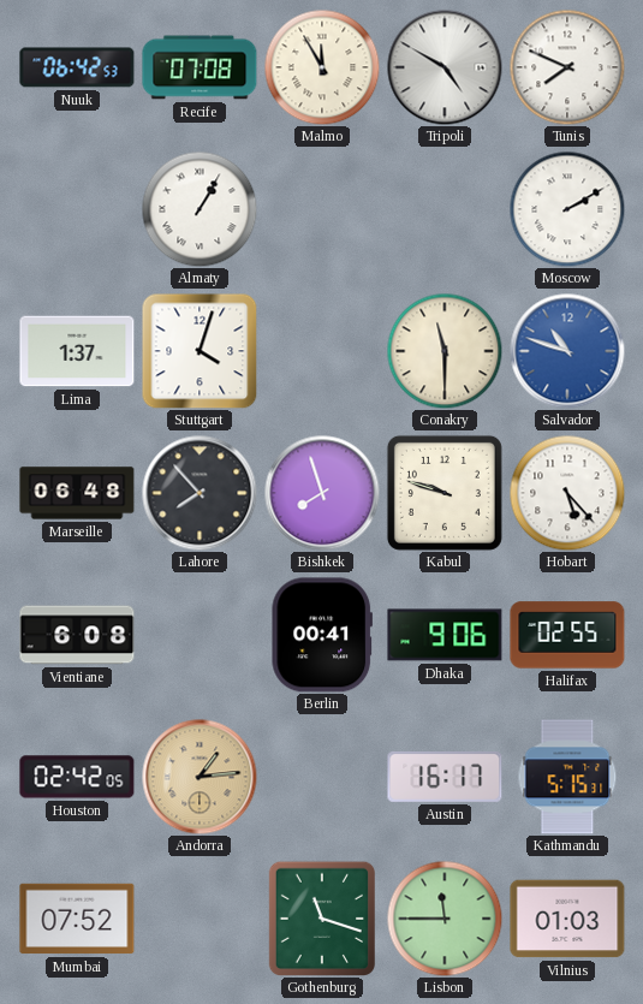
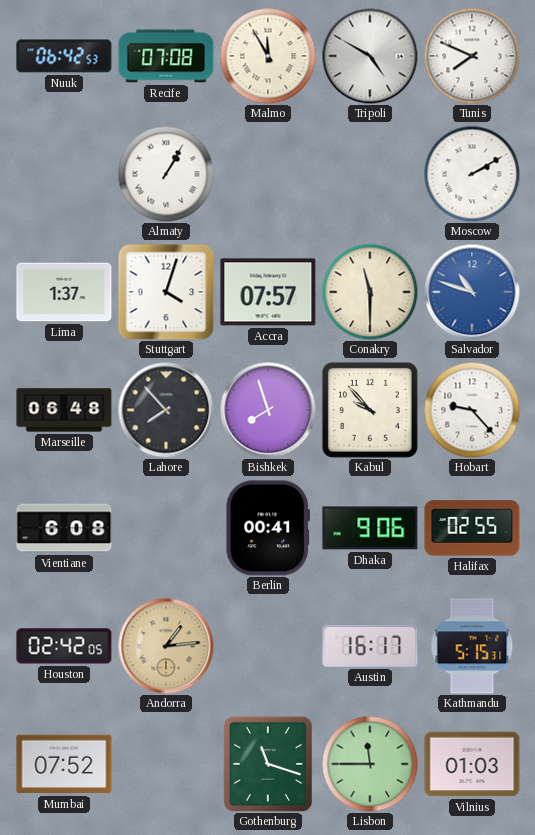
Accra: none -> 07:57 (268, 292)
Kabul: 9:48 -> 9:53 (370, 410)
Hobart: 5:23 -> 9:23 (472, 410)
